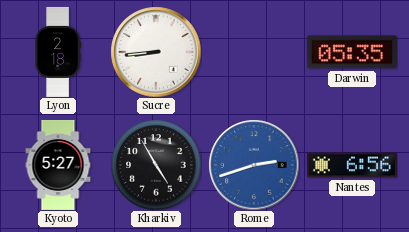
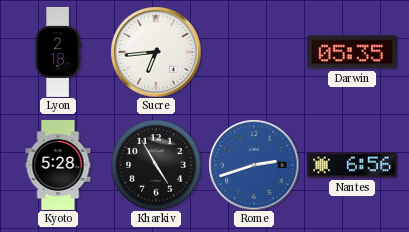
Sucre: 8:44 -> 6:44 (156, 52)
Kyoto: 5:27 -> 5:28 (58, 165)
